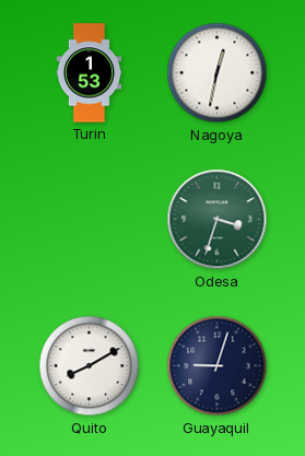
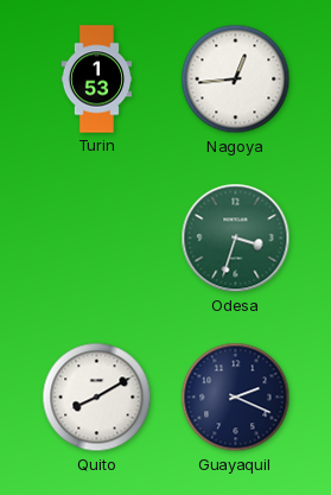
Nagoya: 12:32 -> 12:44 (236, 80)
Guayaquil: 9:03 -> 2:19 (236, 398)
